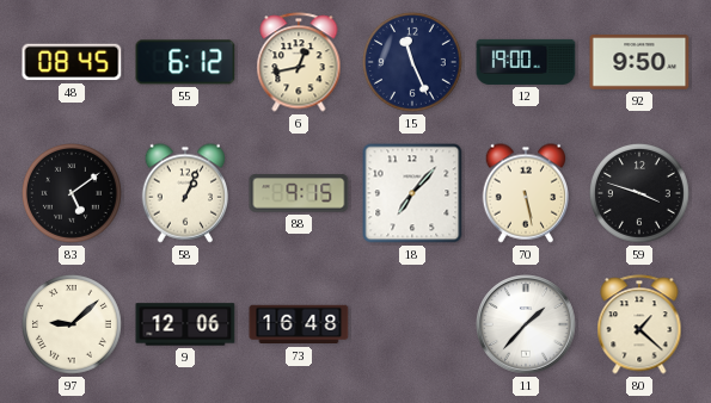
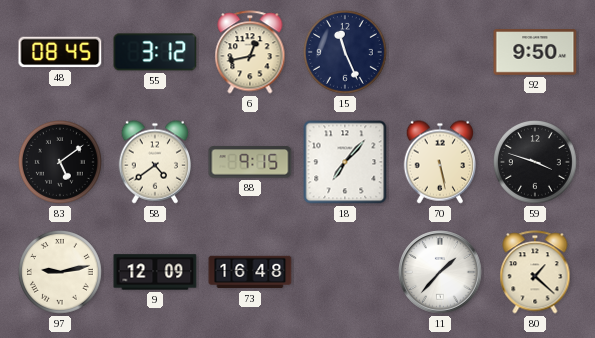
55: 6:12 -> 3:12 (155, 52)
12: 19:00 -> none (526, 62)
58: 1:04 -> 4:39 (154, 162)
97: 9:08 -> 9:13 (60, 272)
9: 12:06 -> 12:09 (155, 272)
